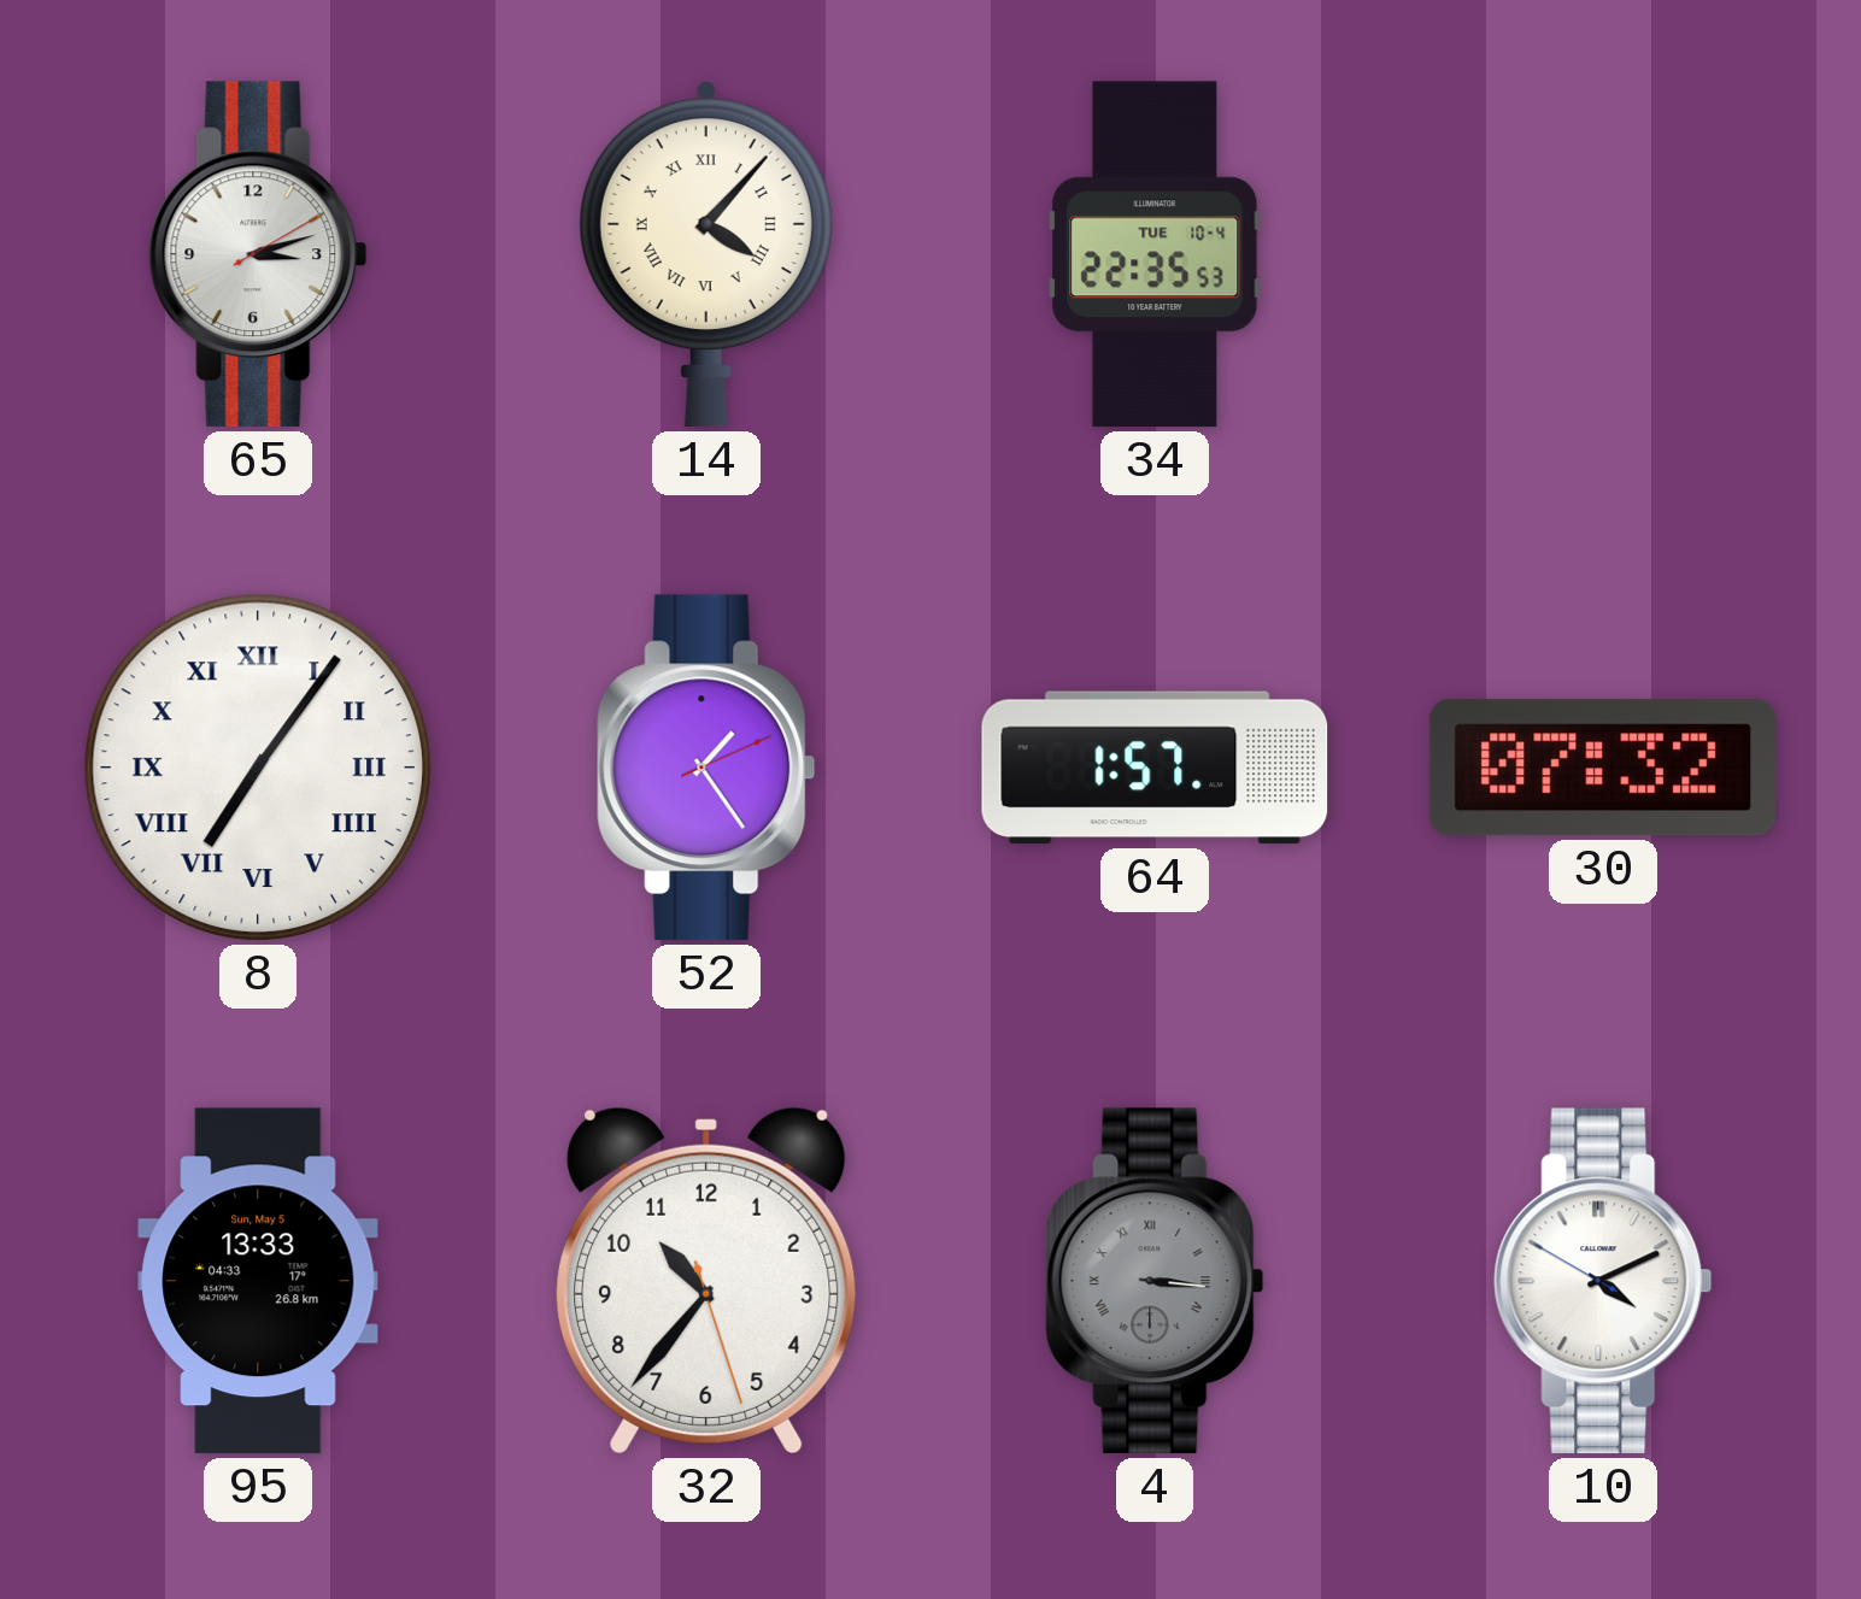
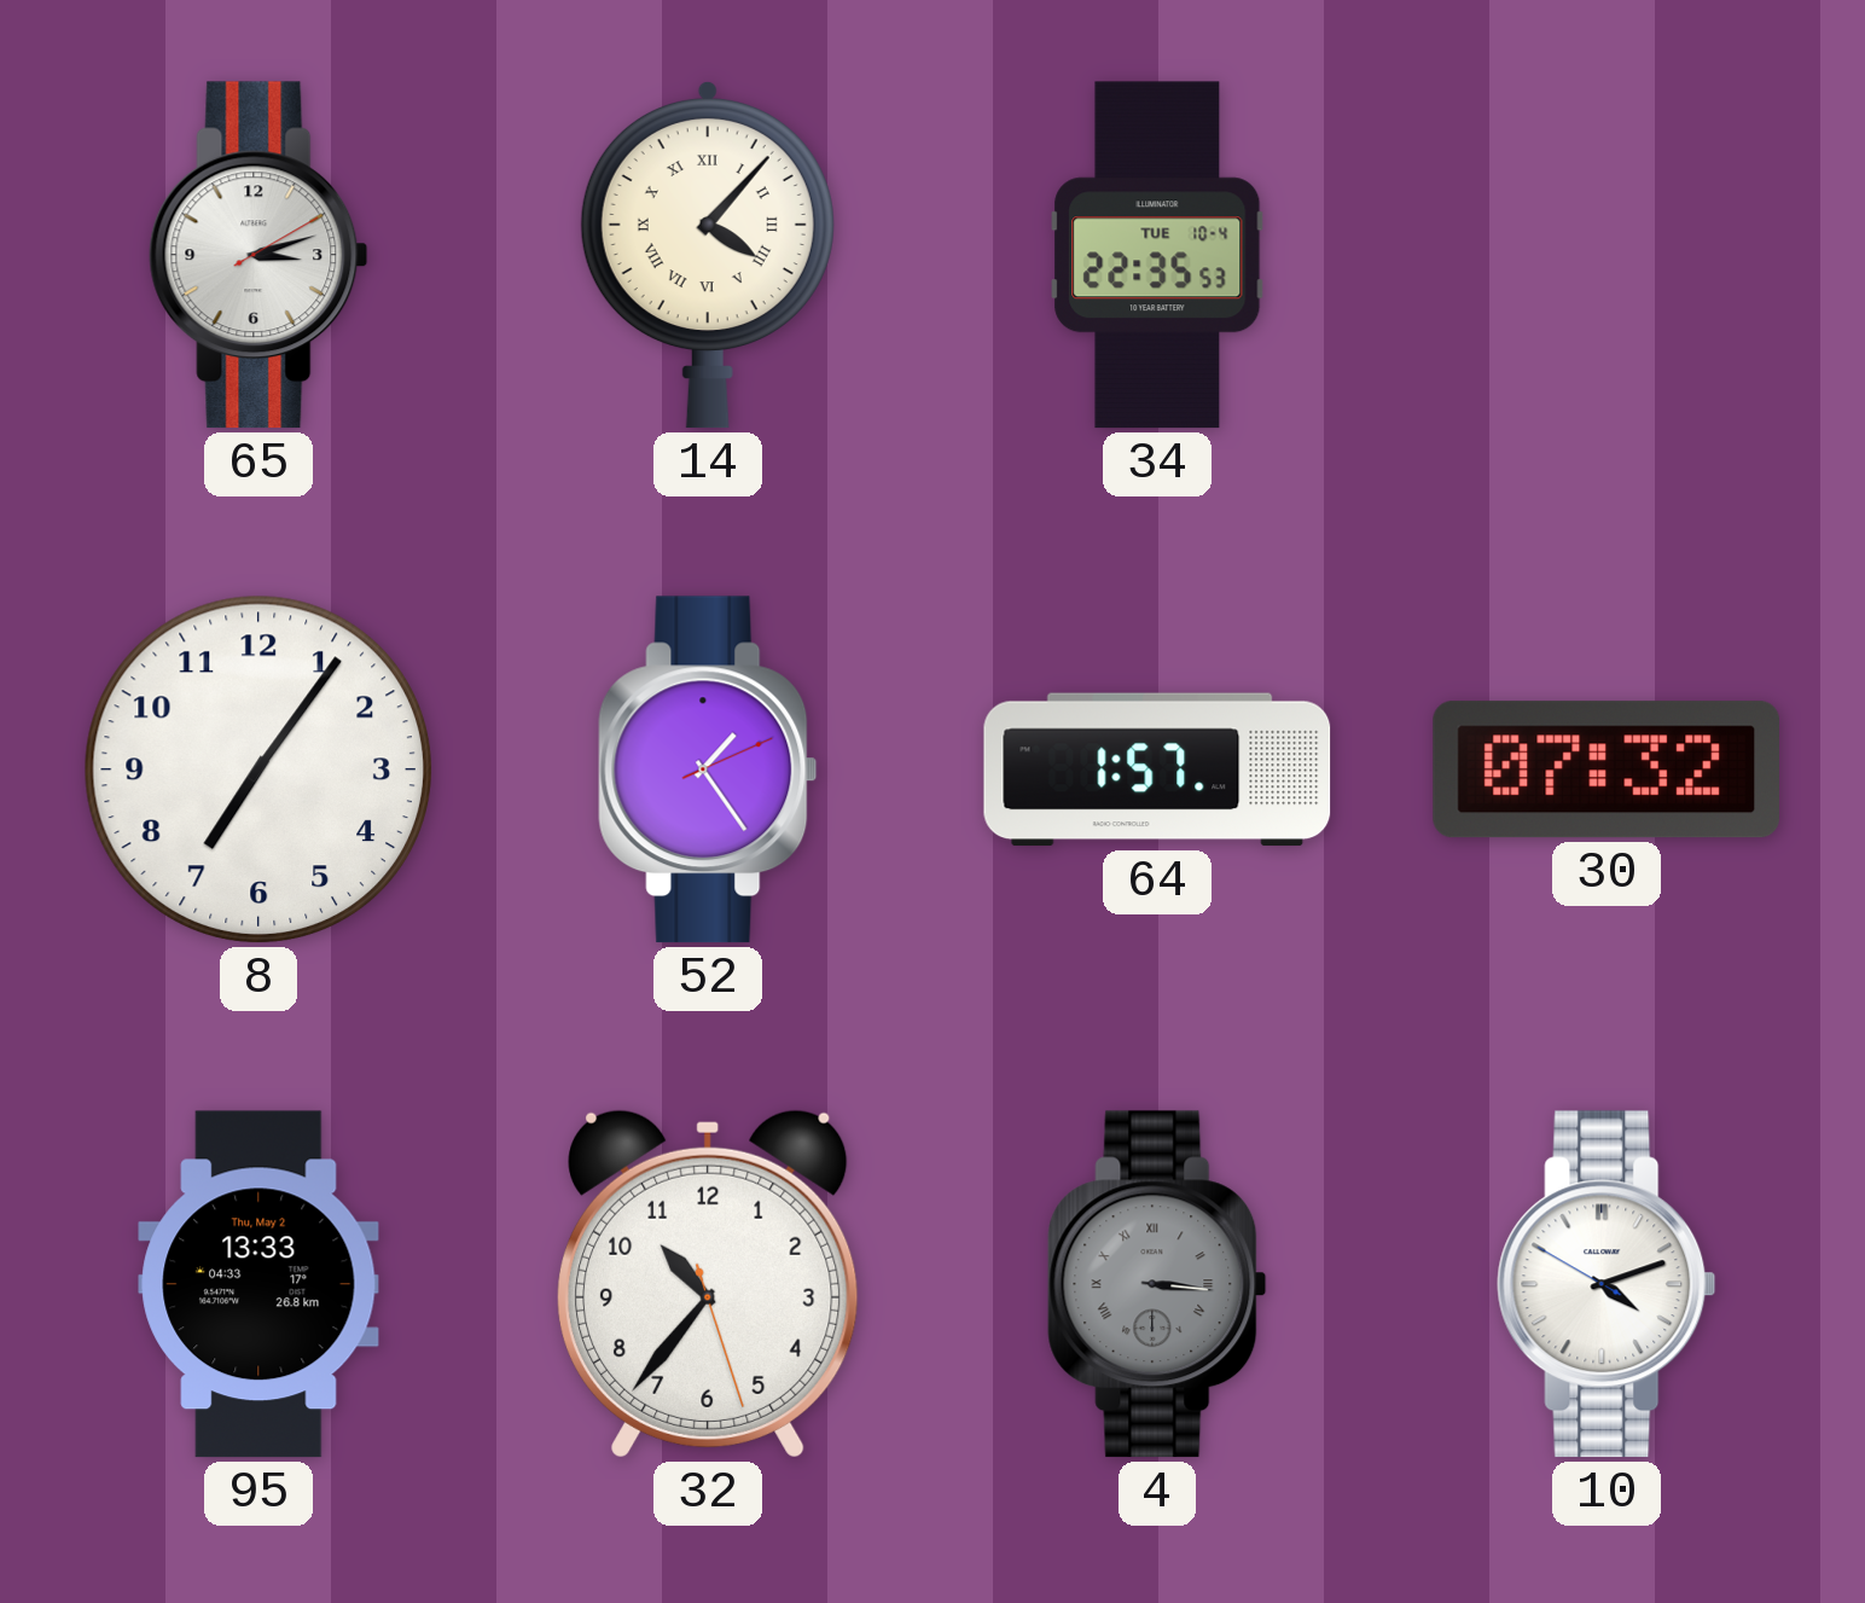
8 numerals: Roman -> Arabic (258, 769)
95 date: Sun, May 5 -> Thu, May 2 (258, 1284)
10: 4:10 -> 4:11 (1607, 1284)
